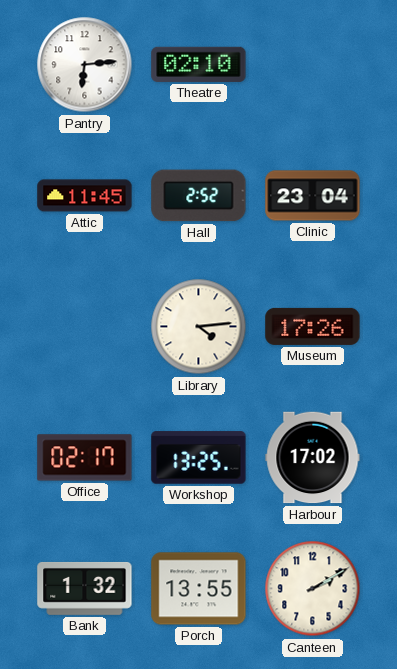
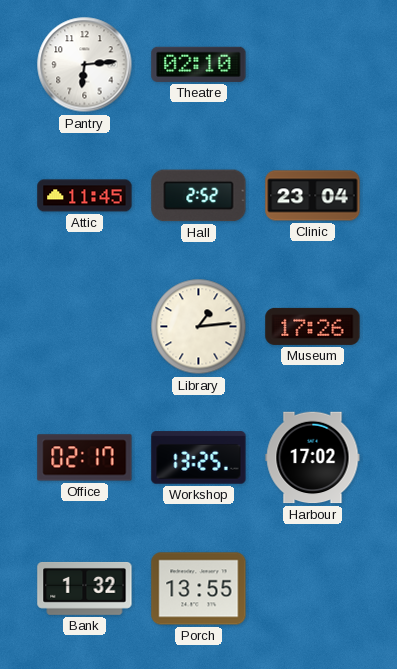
Library: 4:14 -> 1:14 (199, 327)
Canteen: 2:10 -> none (313, 589)
